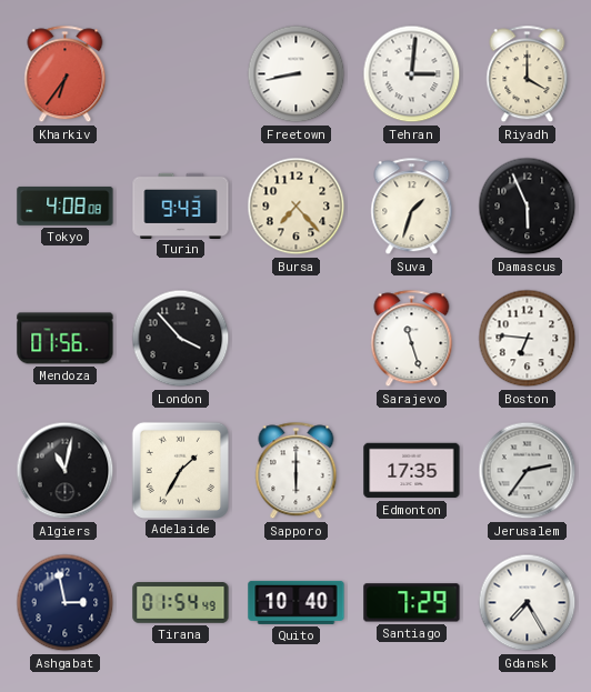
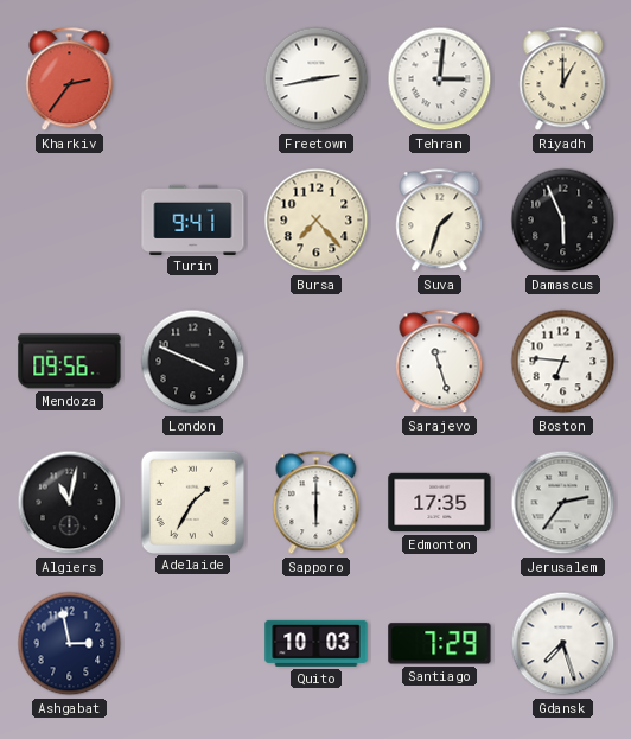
Kharkiv: 6:36 -> 2:36 (70, 79)
Freetown: 8:43 -> 2:43 (317, 79)
Riyadh: 4:00 -> 1:00 (563, 79)
Tokyo: 4:08 -> none (66, 205)
Turin: 9:43 -> 9:41 (193, 219)
Mendoza: 01:56 -> 09:56 (70, 362)
London: 3:53 -> 3:49 (193, 362)
Tirana: 01:54 -> none (181, 603)
Quito: 10:40 -> 10:03 (317, 643)
Gdansk: 7:25 -> 7:27 (563, 644)
